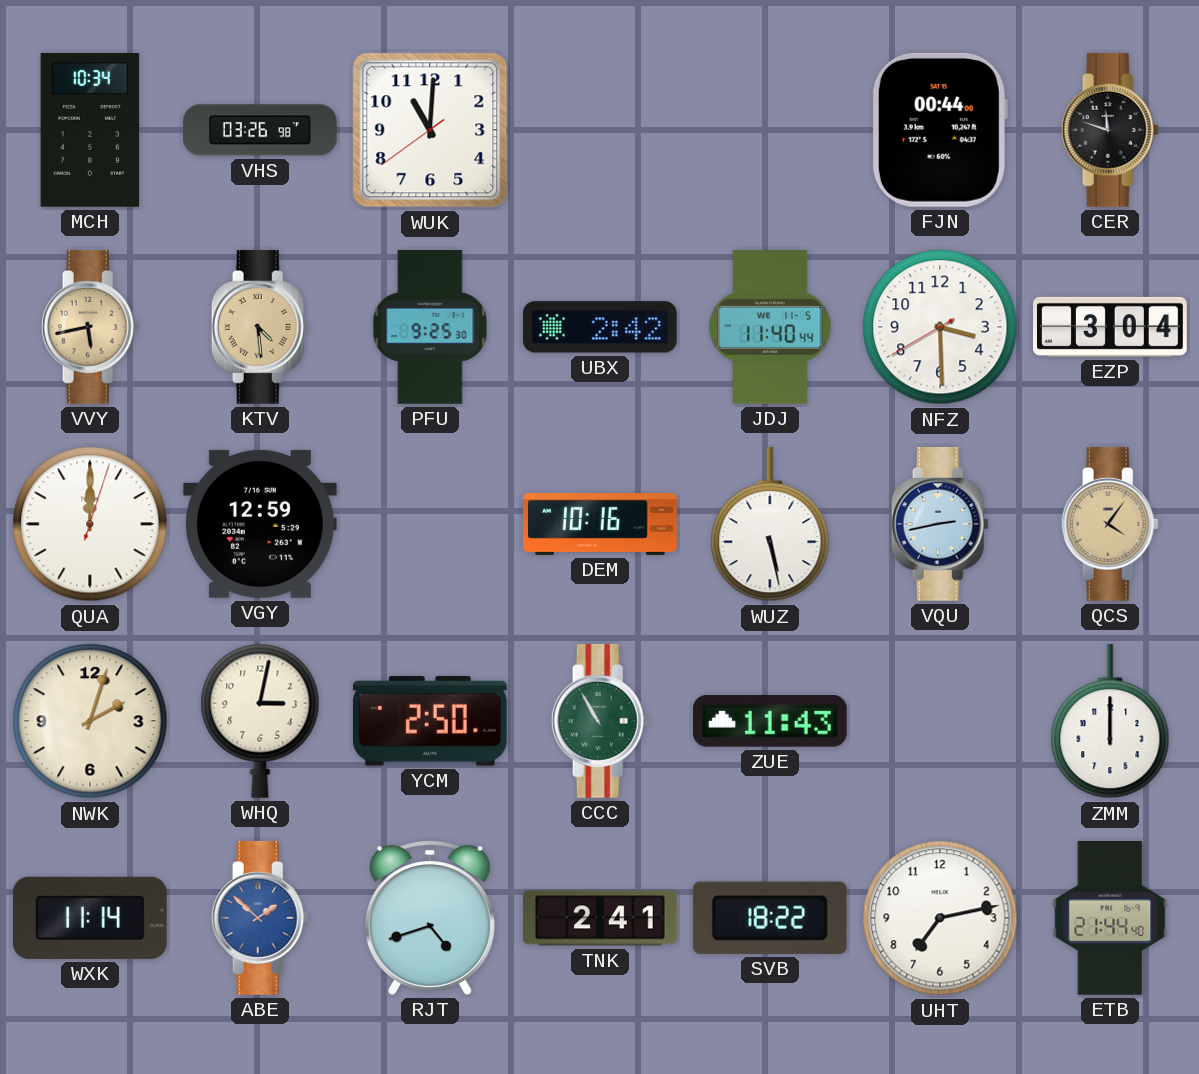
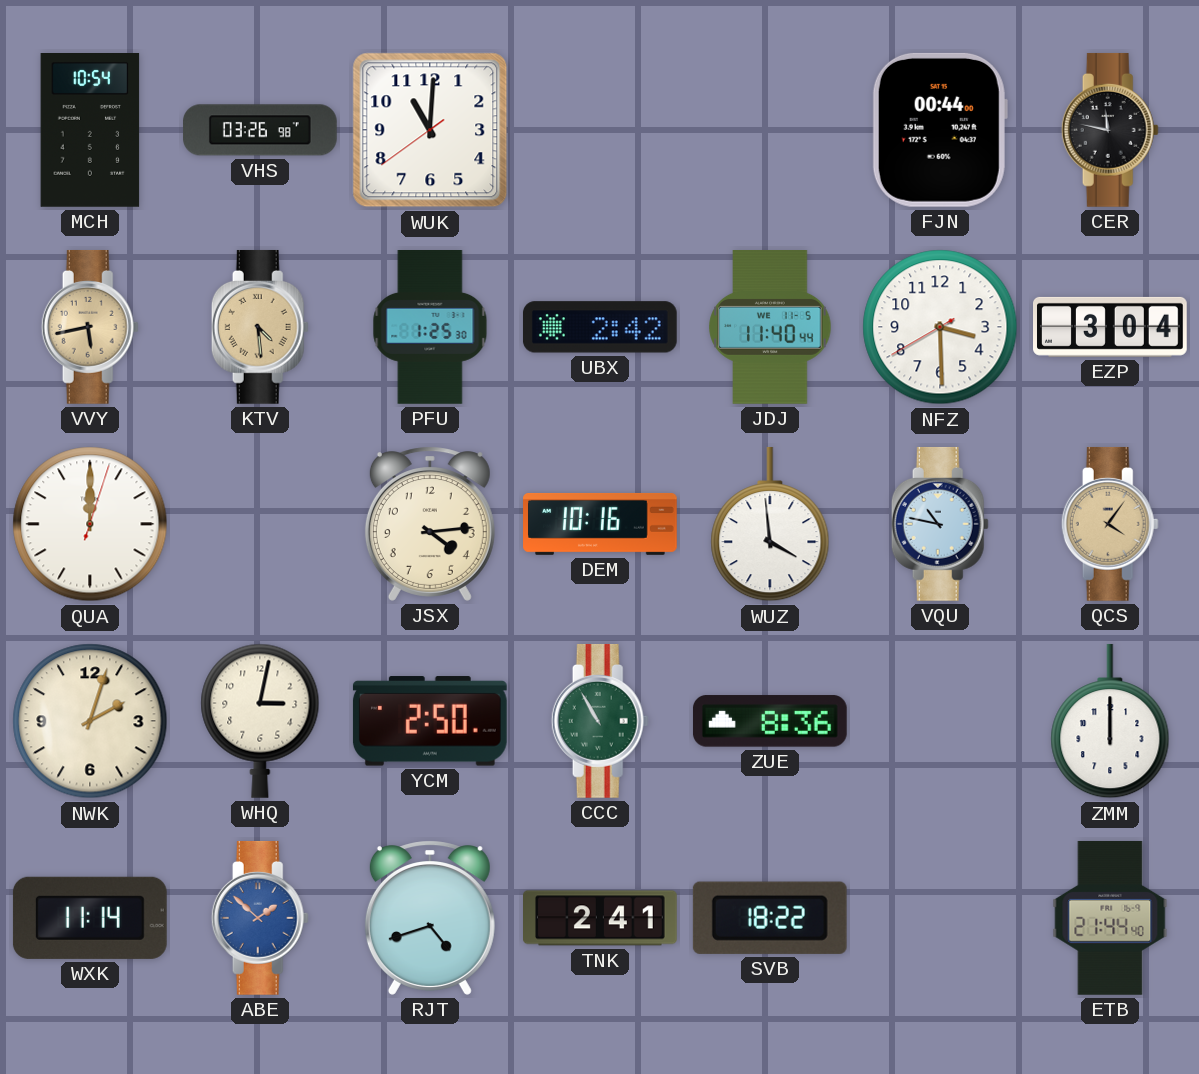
MCH: 10:34 -> 10:54 (90, 131)
CER: 11:48 -> 11:47 (1110, 130)
PFU: 9:25 -> 1:25 (430, 328)
VGY: 12:59 -> none (260, 524)
JSX: none -> 4:14 (430, 524)
WUZ: 5:28 -> 3:59 (770, 524)
VQU: 2:43 -> 10:47 (940, 524)
ZUE: 11:43 -> 8:36 (770, 721)
UHT: 7:13 -> none (940, 918)
